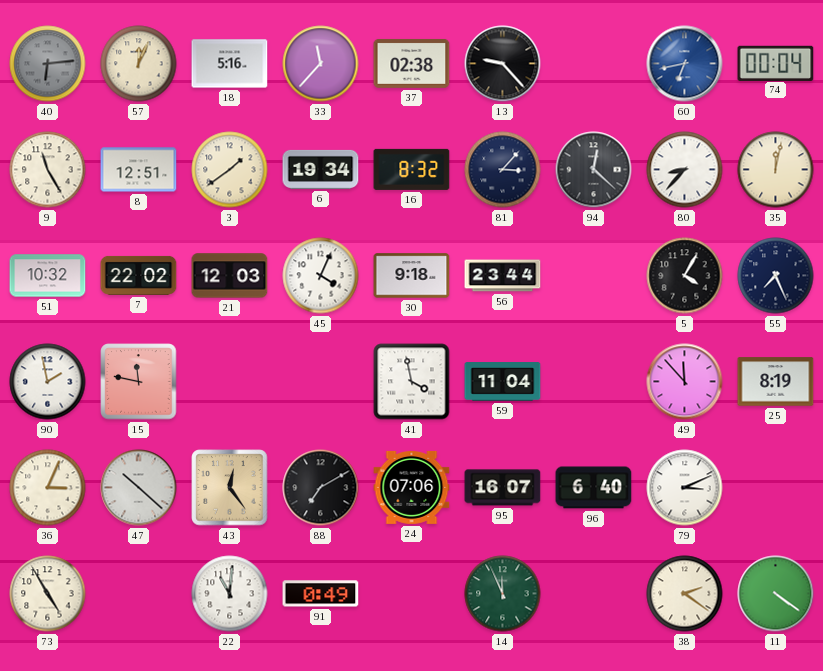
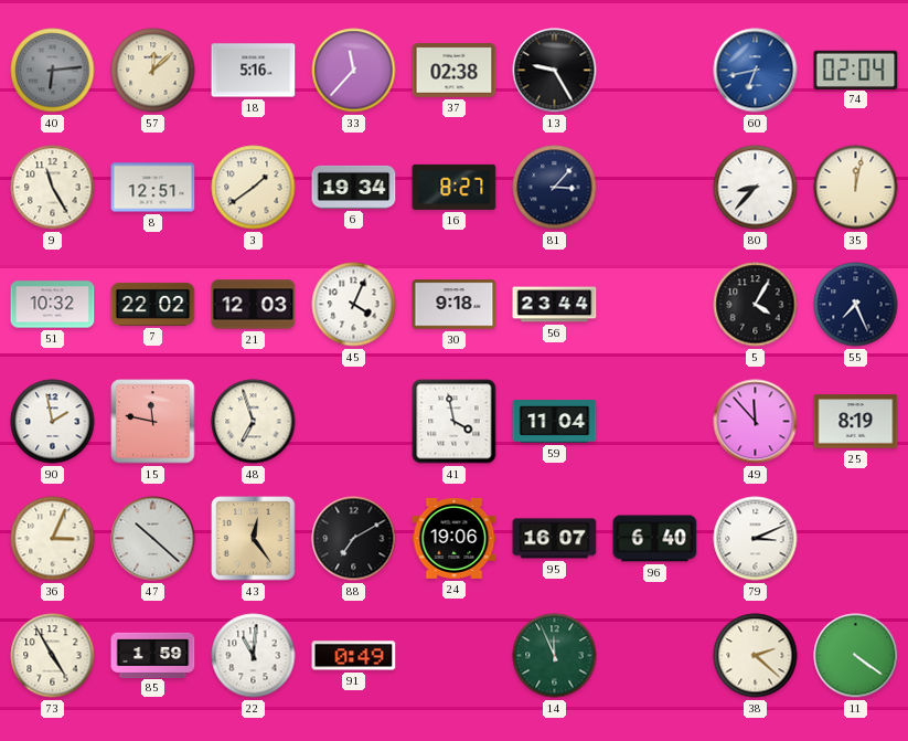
57: 12:04 -> 12:08 (153, 71)
13: 9:23 -> 9:25 (555, 71)
74: 00:04 -> 02:04 (856, 70)
16: 8:32 -> 8:27 (455, 187)
94: 12:22 -> none (594, 170)
48: none -> 6:57 (254, 422)
24: 07:06 -> 19:06 (455, 538)
85: none -> 1:59 (153, 655)
38: 2:21 -> 2:22 (756, 656)
